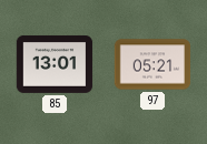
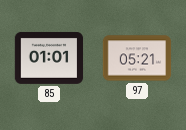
85: 13:01 -> 01:01 (49, 58)
